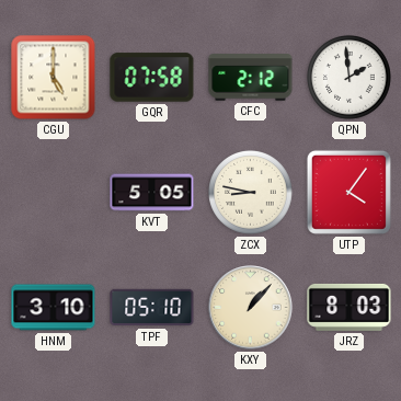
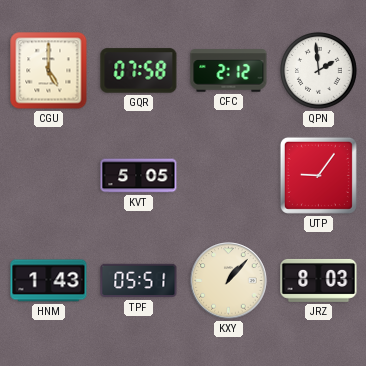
ZCX: 8:47 -> none (251, 193)
UTP: 4:06 -> 9:06 (318, 175)
HNM: 3:10 -> 1:43 (49, 281)
TPF: 05:10 -> 05:51 (139, 281)
